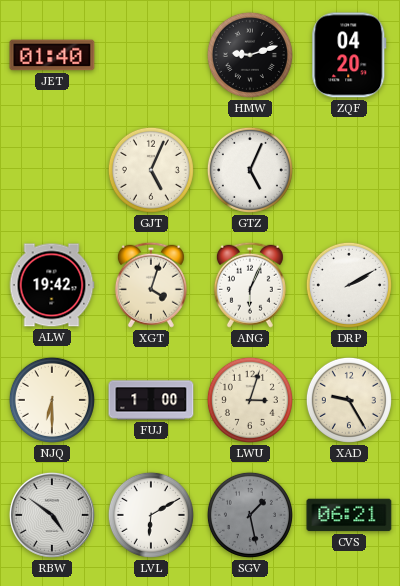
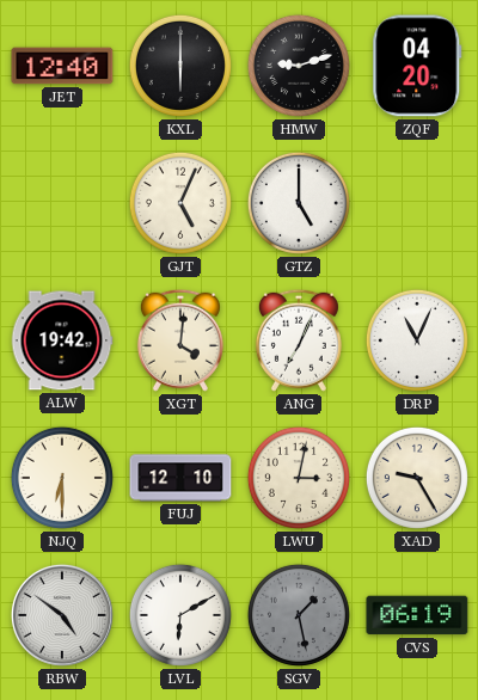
JET: 01:40 -> 12:40 (62, 66)
KXL: none -> 6:00 (180, 66)
GTZ: 5:04 -> 5:00 (299, 203)
XGT: 4:03 -> 4:01 (180, 340)
ANG: 6:04 -> 7:04 (299, 340)
DRP: 2:10 -> 11:04 (417, 340)
FUJ: 1:00 -> 12:10 (180, 478)
LWU: 3:03 -> 3:02 (299, 478)
CVS: 06:21 -> 06:19 (417, 615)
